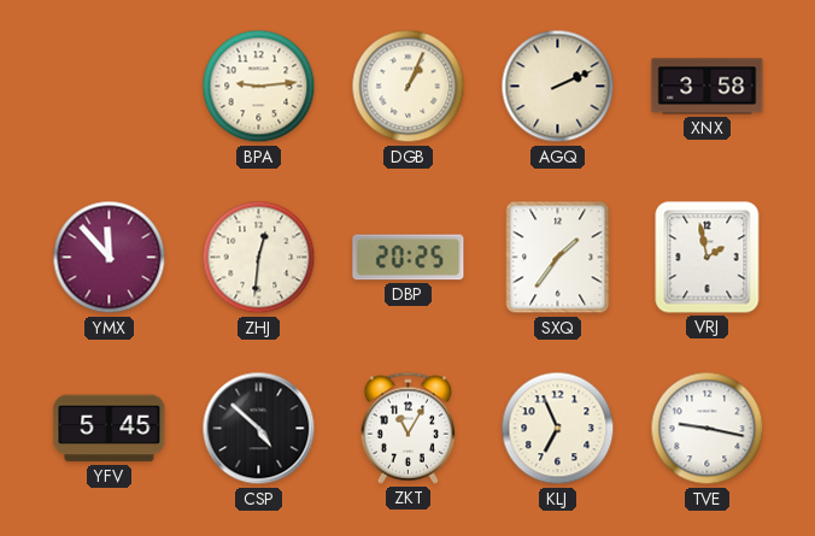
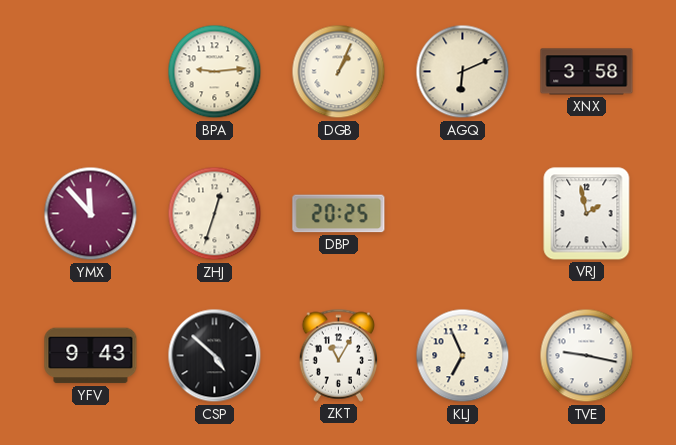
AGQ: 2:11 -> 6:11 (463, 72)
ZHJ: 12:31 -> 12:33 (215, 214)
SXQ: 1:36 -> none (558, 258)
YFV: 5:45 -> 9:43 (91, 356)
